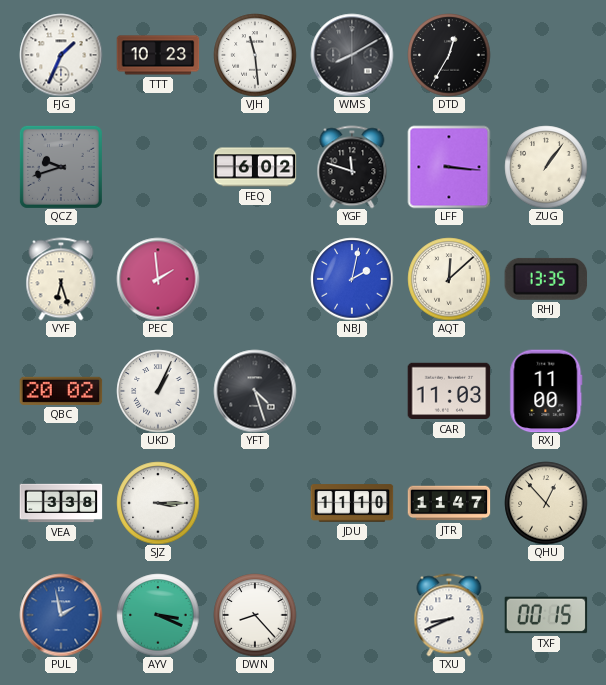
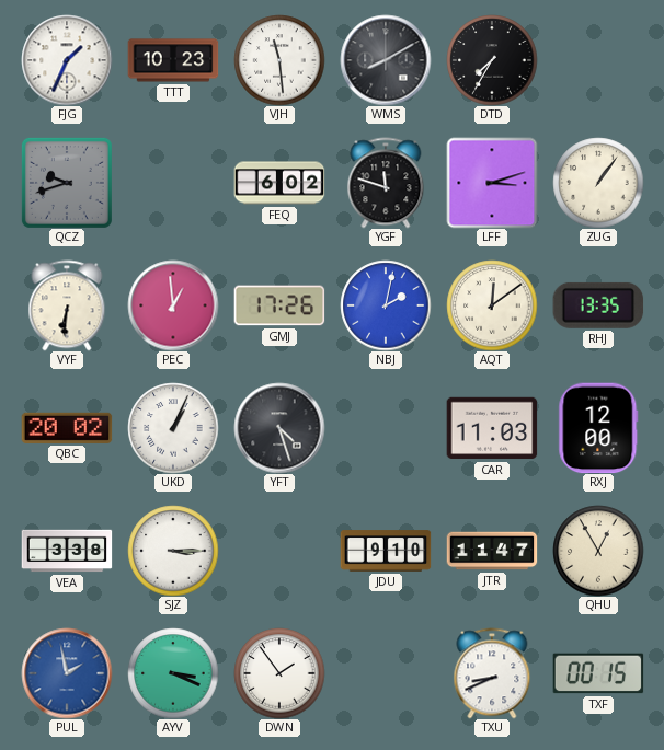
DTD: 12:35 -> 7:35 (492, 60)
LFF: 3:16 -> 3:12 (492, 183)
VYF: 6:27 -> 6:31 (67, 305)
PEC: 1:59 -> 12:59 (173, 305)
GMJ: none -> 17:26 (279, 305)
AQT: 12:08 -> 12:09 (492, 305)
RXJ: 11:00 -> 12:00 (598, 428)
JDU: 11:10 -> 9:10 (386, 551)
QHU: 12:53 -> 12:55 (598, 551)
DWN: 8:23 -> 1:54 (279, 673)
